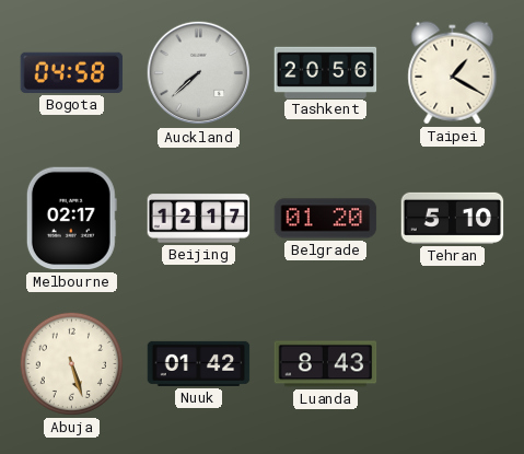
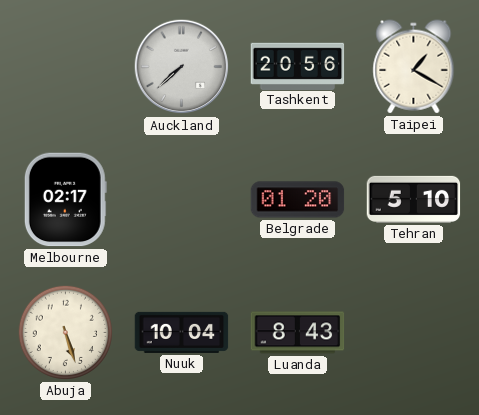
Bogota: 04:58 -> none (72, 72)
Beijing: 12:17 -> none (199, 219)
Nuuk: 01:42 -> 10:04 (182, 332)
